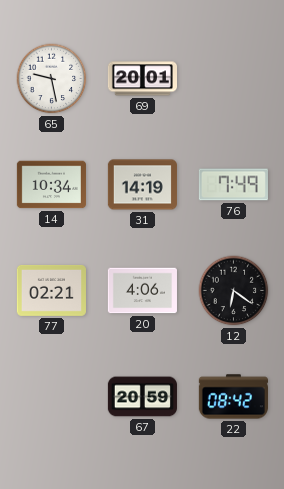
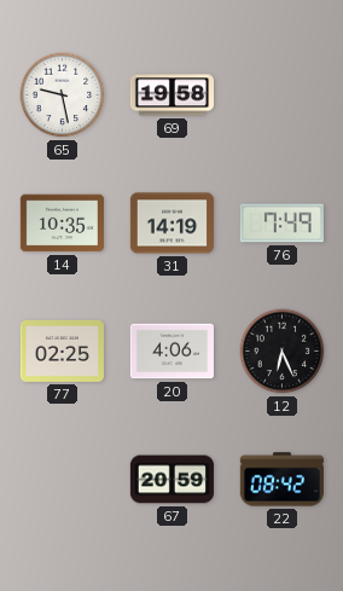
69: 20:01 -> 19:58 (171, 95)
14: 10:34 -> 10:35 (62, 224)
77: 02:21 -> 02:25 (62, 350)
12: 6:21 -> 6:26 (283, 352)
